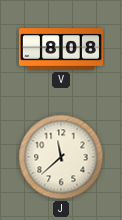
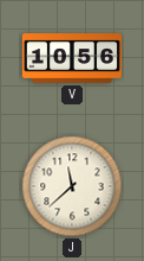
V: 8:08 -> 10:56 (72, 58)
